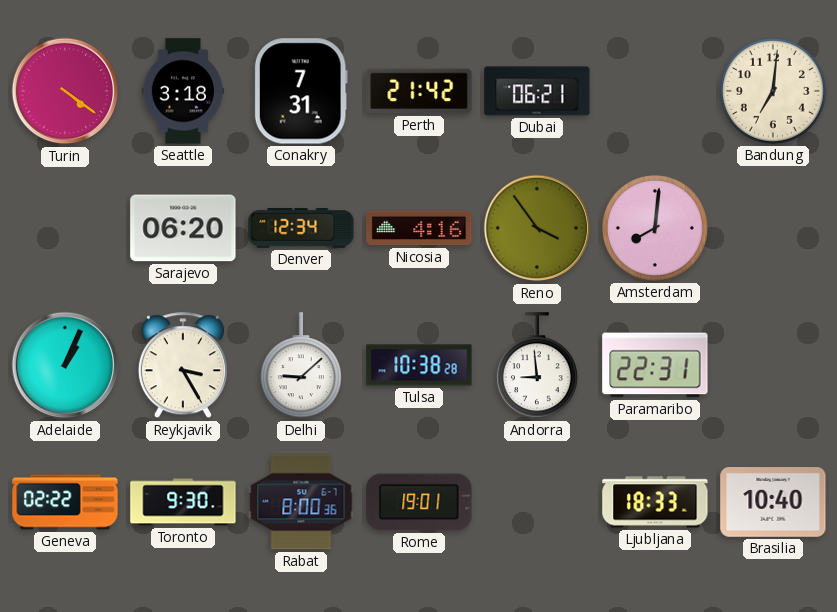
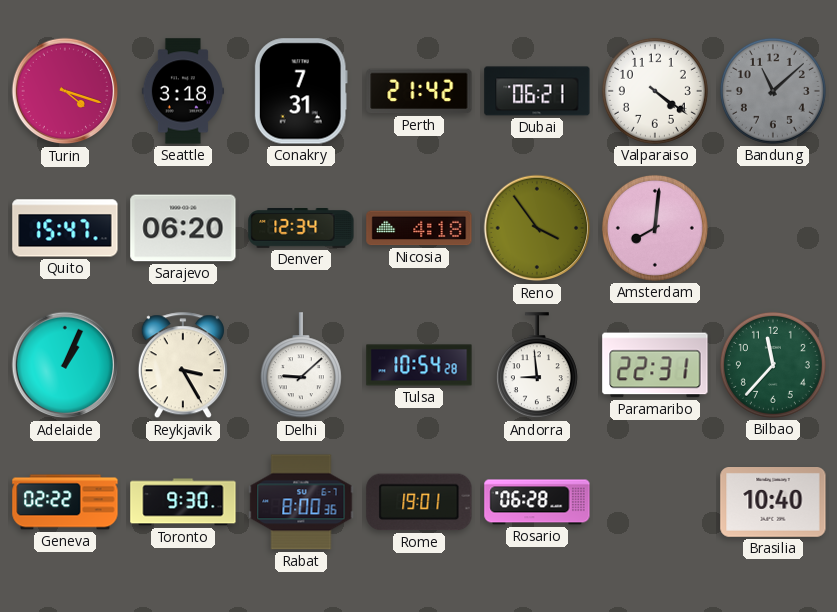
Turin: 4:21 -> 4:18 (65, 91)
Valparaiso: none -> 4:21 (655, 91)
Bandung: 7:01 -> 11:08 (773, 91)
Bandung dial: cream -> grey (773, 91)
Quito: none -> 15:47 (65, 228)
Nicosia: 4:16 -> 4:18 (419, 228)
Tulsa: 10:38 -> 10:54 (419, 365)
Bilbao: none -> 11:37 (773, 365)
Rosario: none -> 06:28 (537, 502)
Ljubljana: 18:33 -> none (655, 502)
